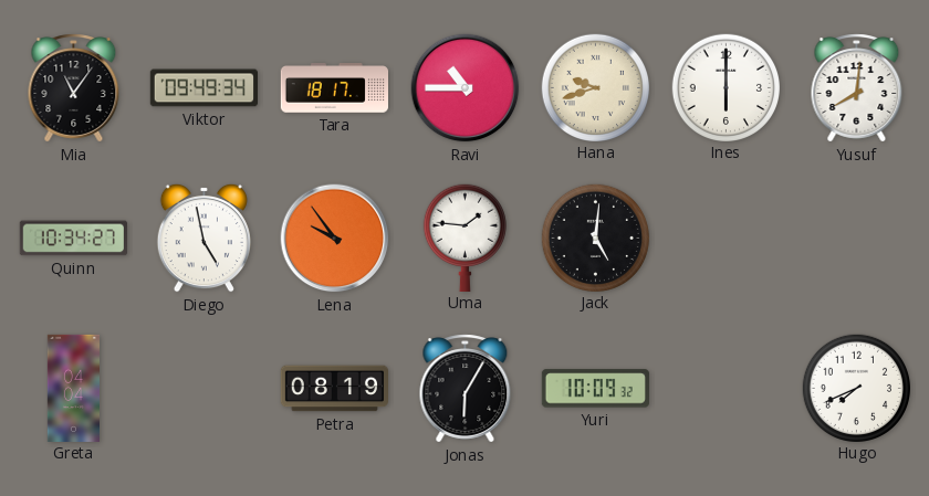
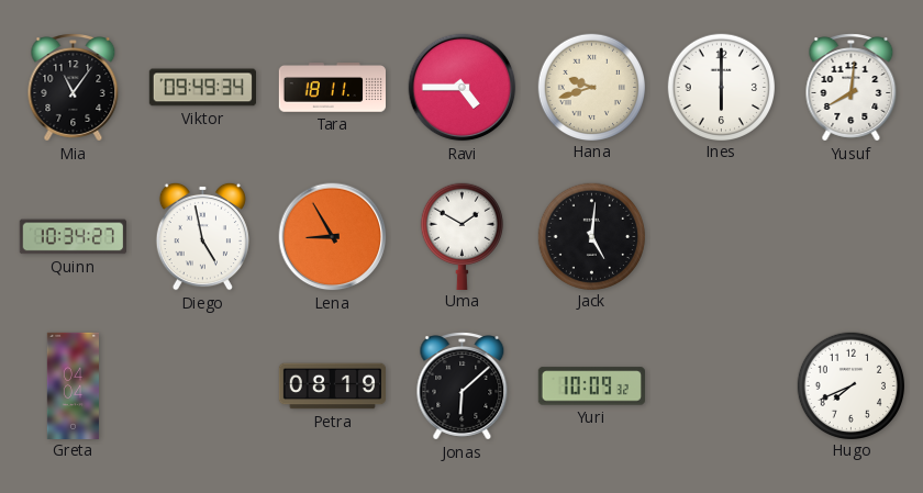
Tara: 18:17 -> 18:11 (332, 88)
Ravi: 10:45 -> 4:45 (463, 88)
Lena: 9:54 -> 8:55 (333, 237)
Uma: 1:46 -> 1:50 (462, 236)
Jonas: 6:05 -> 6:08 (463, 386)
